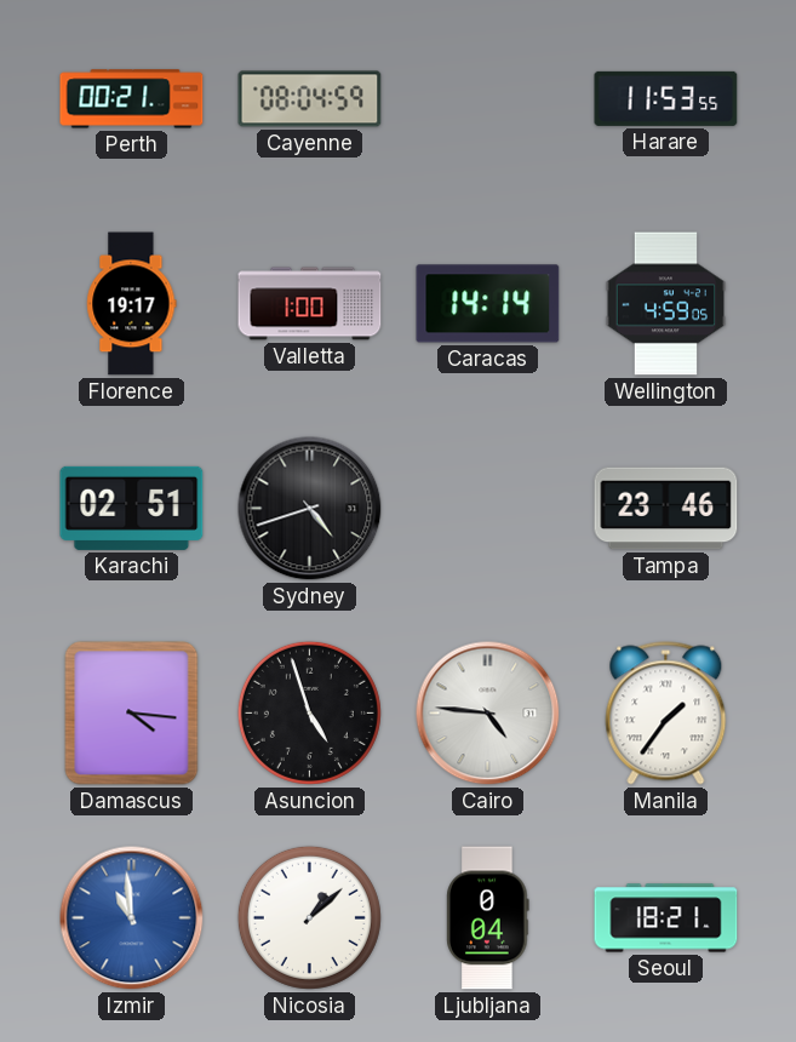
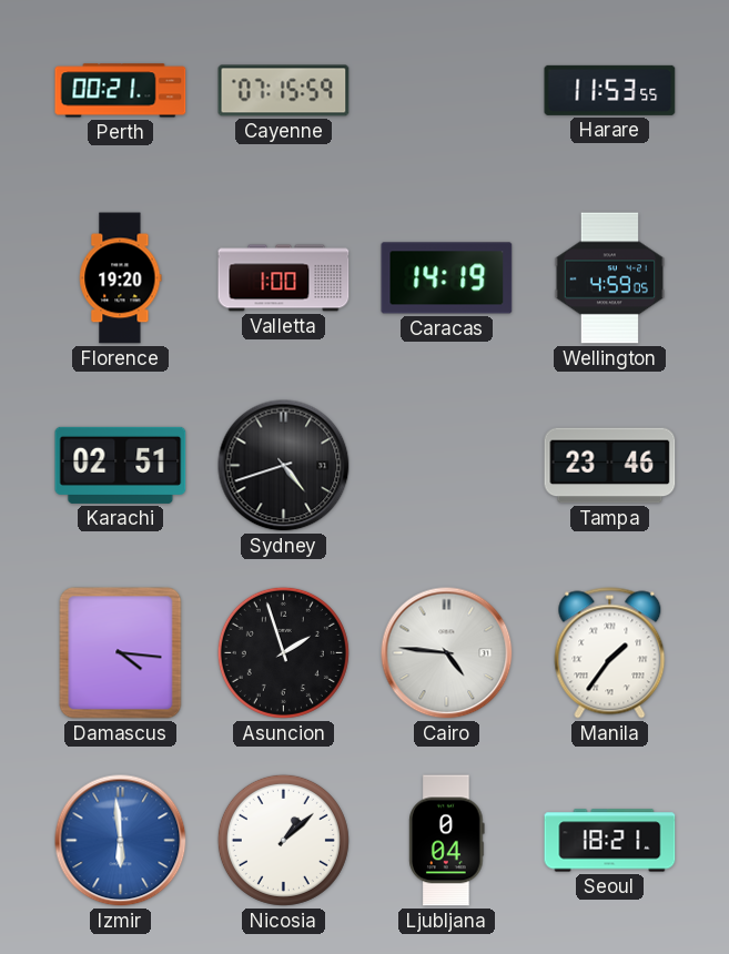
Cayenne: 08:04 -> 07:15 (284, 91)
Florence: 19:17 -> 19:20 (121, 278)
Caracas: 14:14 -> 14:19 (447, 278)
Asuncion: 4:57 -> 1:57 (283, 652)
Izmir: 10:59 -> 5:59 (121, 841)
